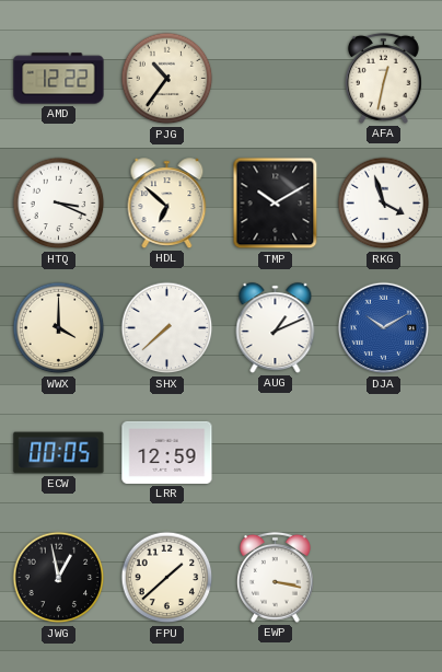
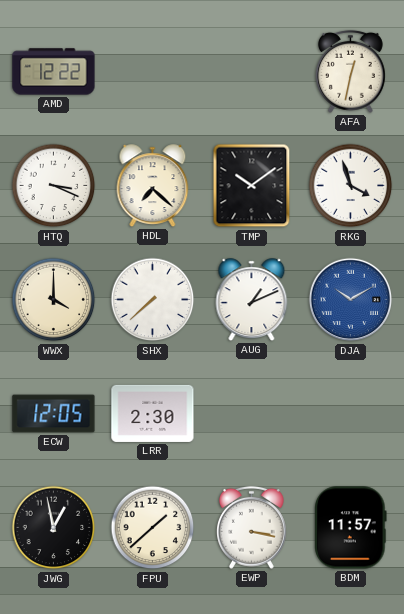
PJG: 10:36 -> none (167, 79)
HDL: 6:52 -> 7:22 (153, 186)
TMP: 10:10 -> 10:09 (252, 186)
ECW: 00:05 -> 12:05 (54, 414)
LRR: 12:59 -> 2:30 (153, 413)
BDM: none -> 11:57 (351, 528)
